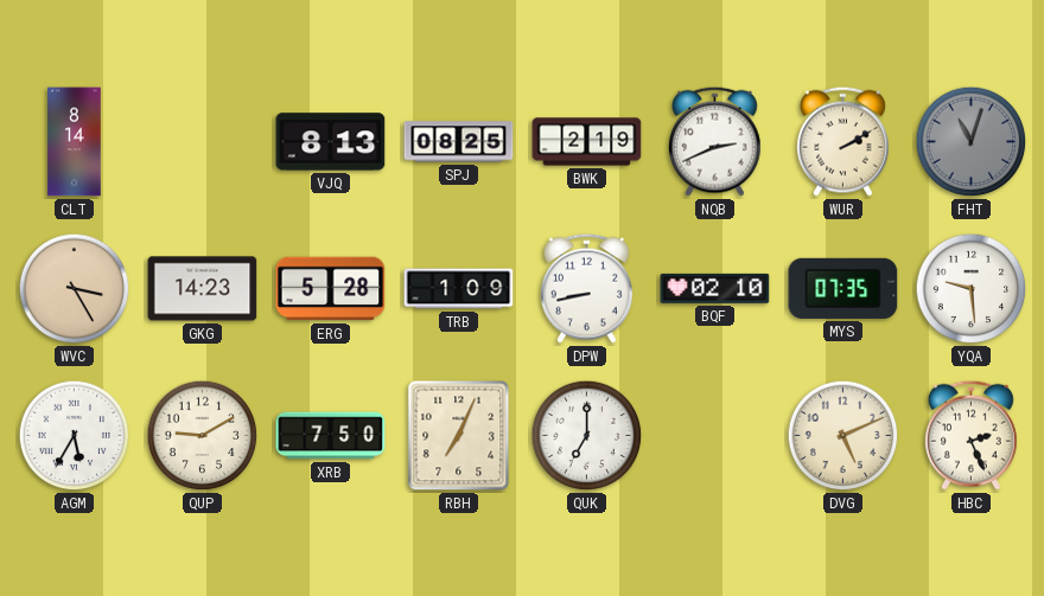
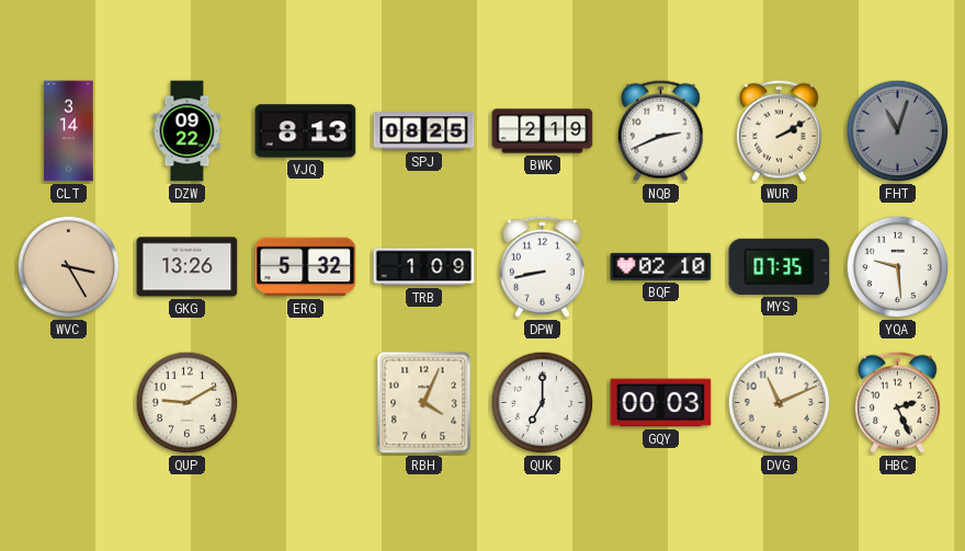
CLT: 8:14 -> 3:14 (69, 131)
DZW: none -> 09:22 (188, 131)
GKG: 14:23 -> 13:26 (188, 267)
ERG: 5:28 -> 5:32 (306, 267)
AGM: 5:35 -> none (75, 436)
XRB: 7:50 -> none (331, 436)
RBH: 7:04 -> 4:04 (424, 403)
GQY: none -> 00:03 (661, 403)
DVG: 5:11 -> 11:11 (780, 403)
